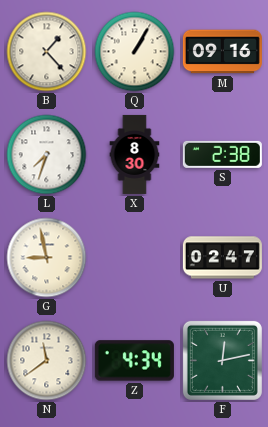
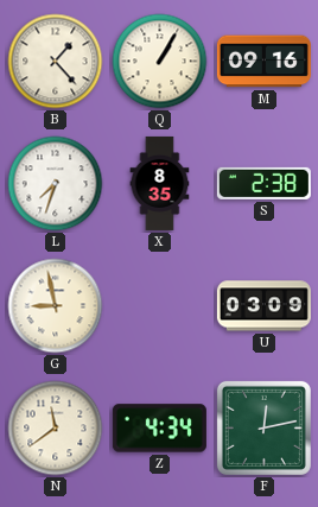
X: 8:30 -> 8:35 (160, 183)
U: 02:47 -> 03:09 (263, 306)
